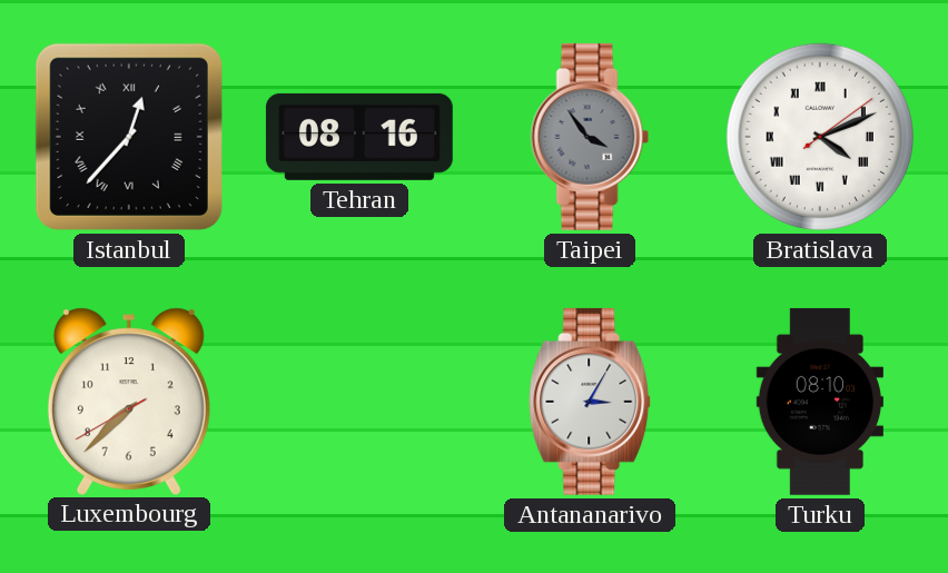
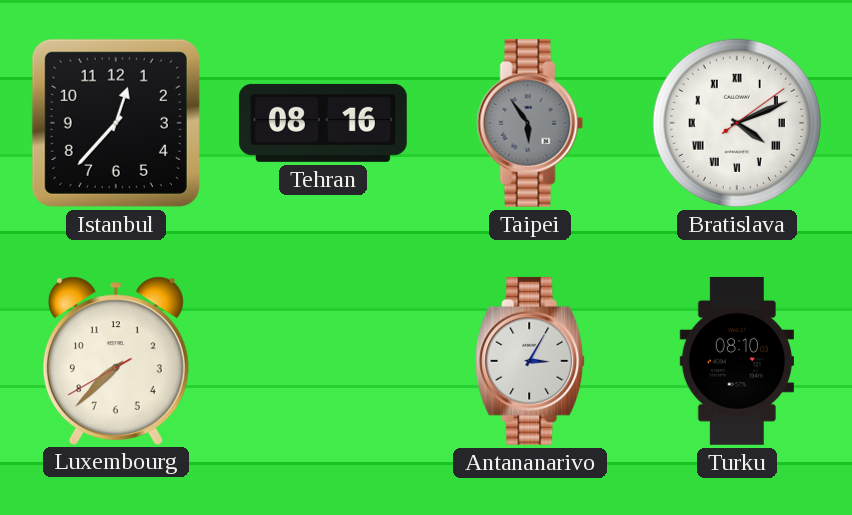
Istanbul numerals: Roman -> Arabic (116, 123)
Taipei: 3:54 -> 5:54 (530, 123)
